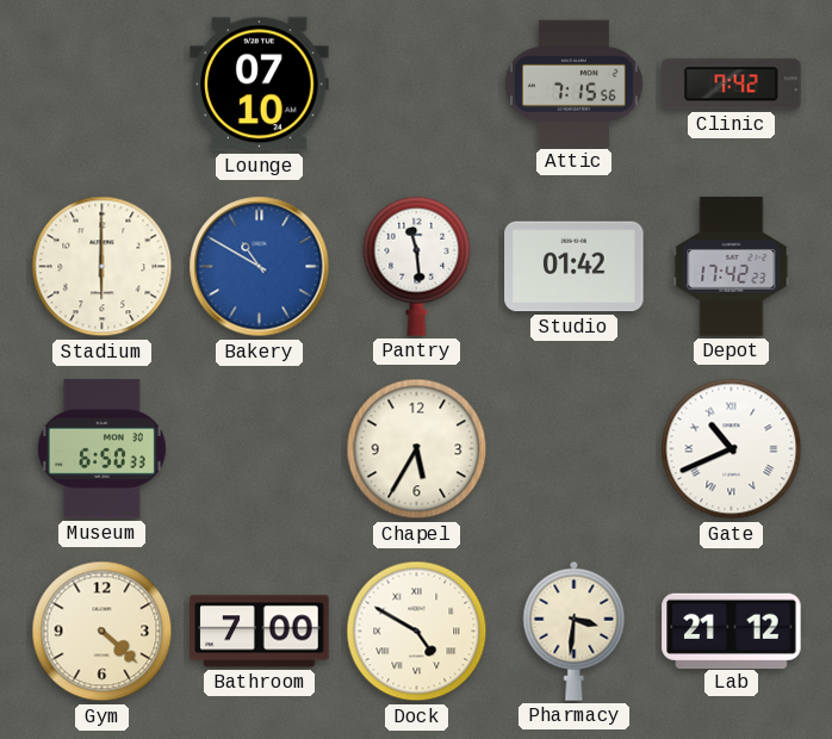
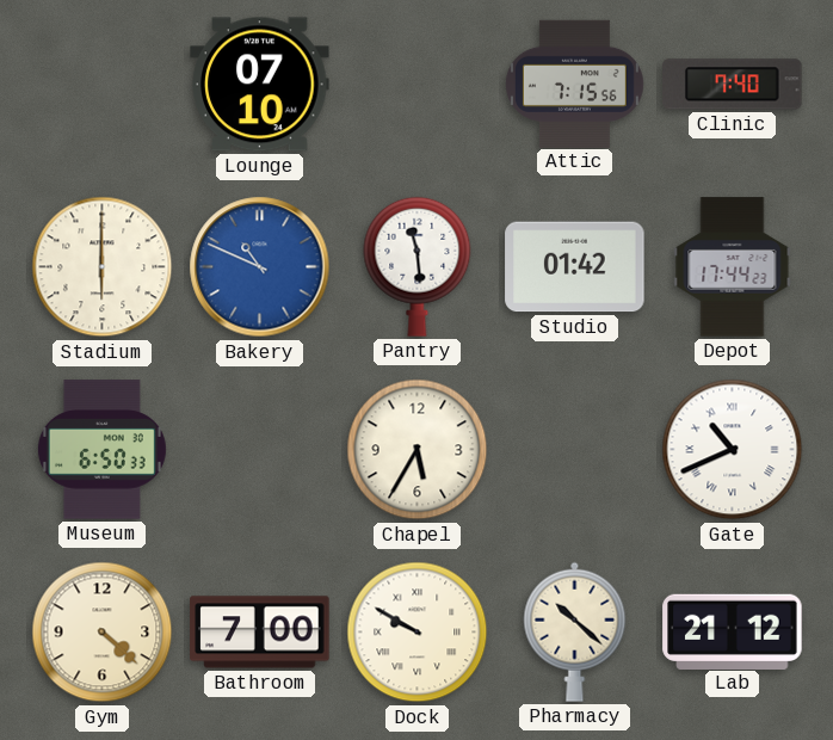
Clinic: 7:42 -> 7:40 (733, 85)
Bakery: 10:50 -> 10:49 (260, 267)
Depot: 17:42 -> 17:44 (733, 267)
Dock: 4:50 -> 9:50 (418, 633)
Pharmacy: 3:31 -> 10:22 (575, 631)
